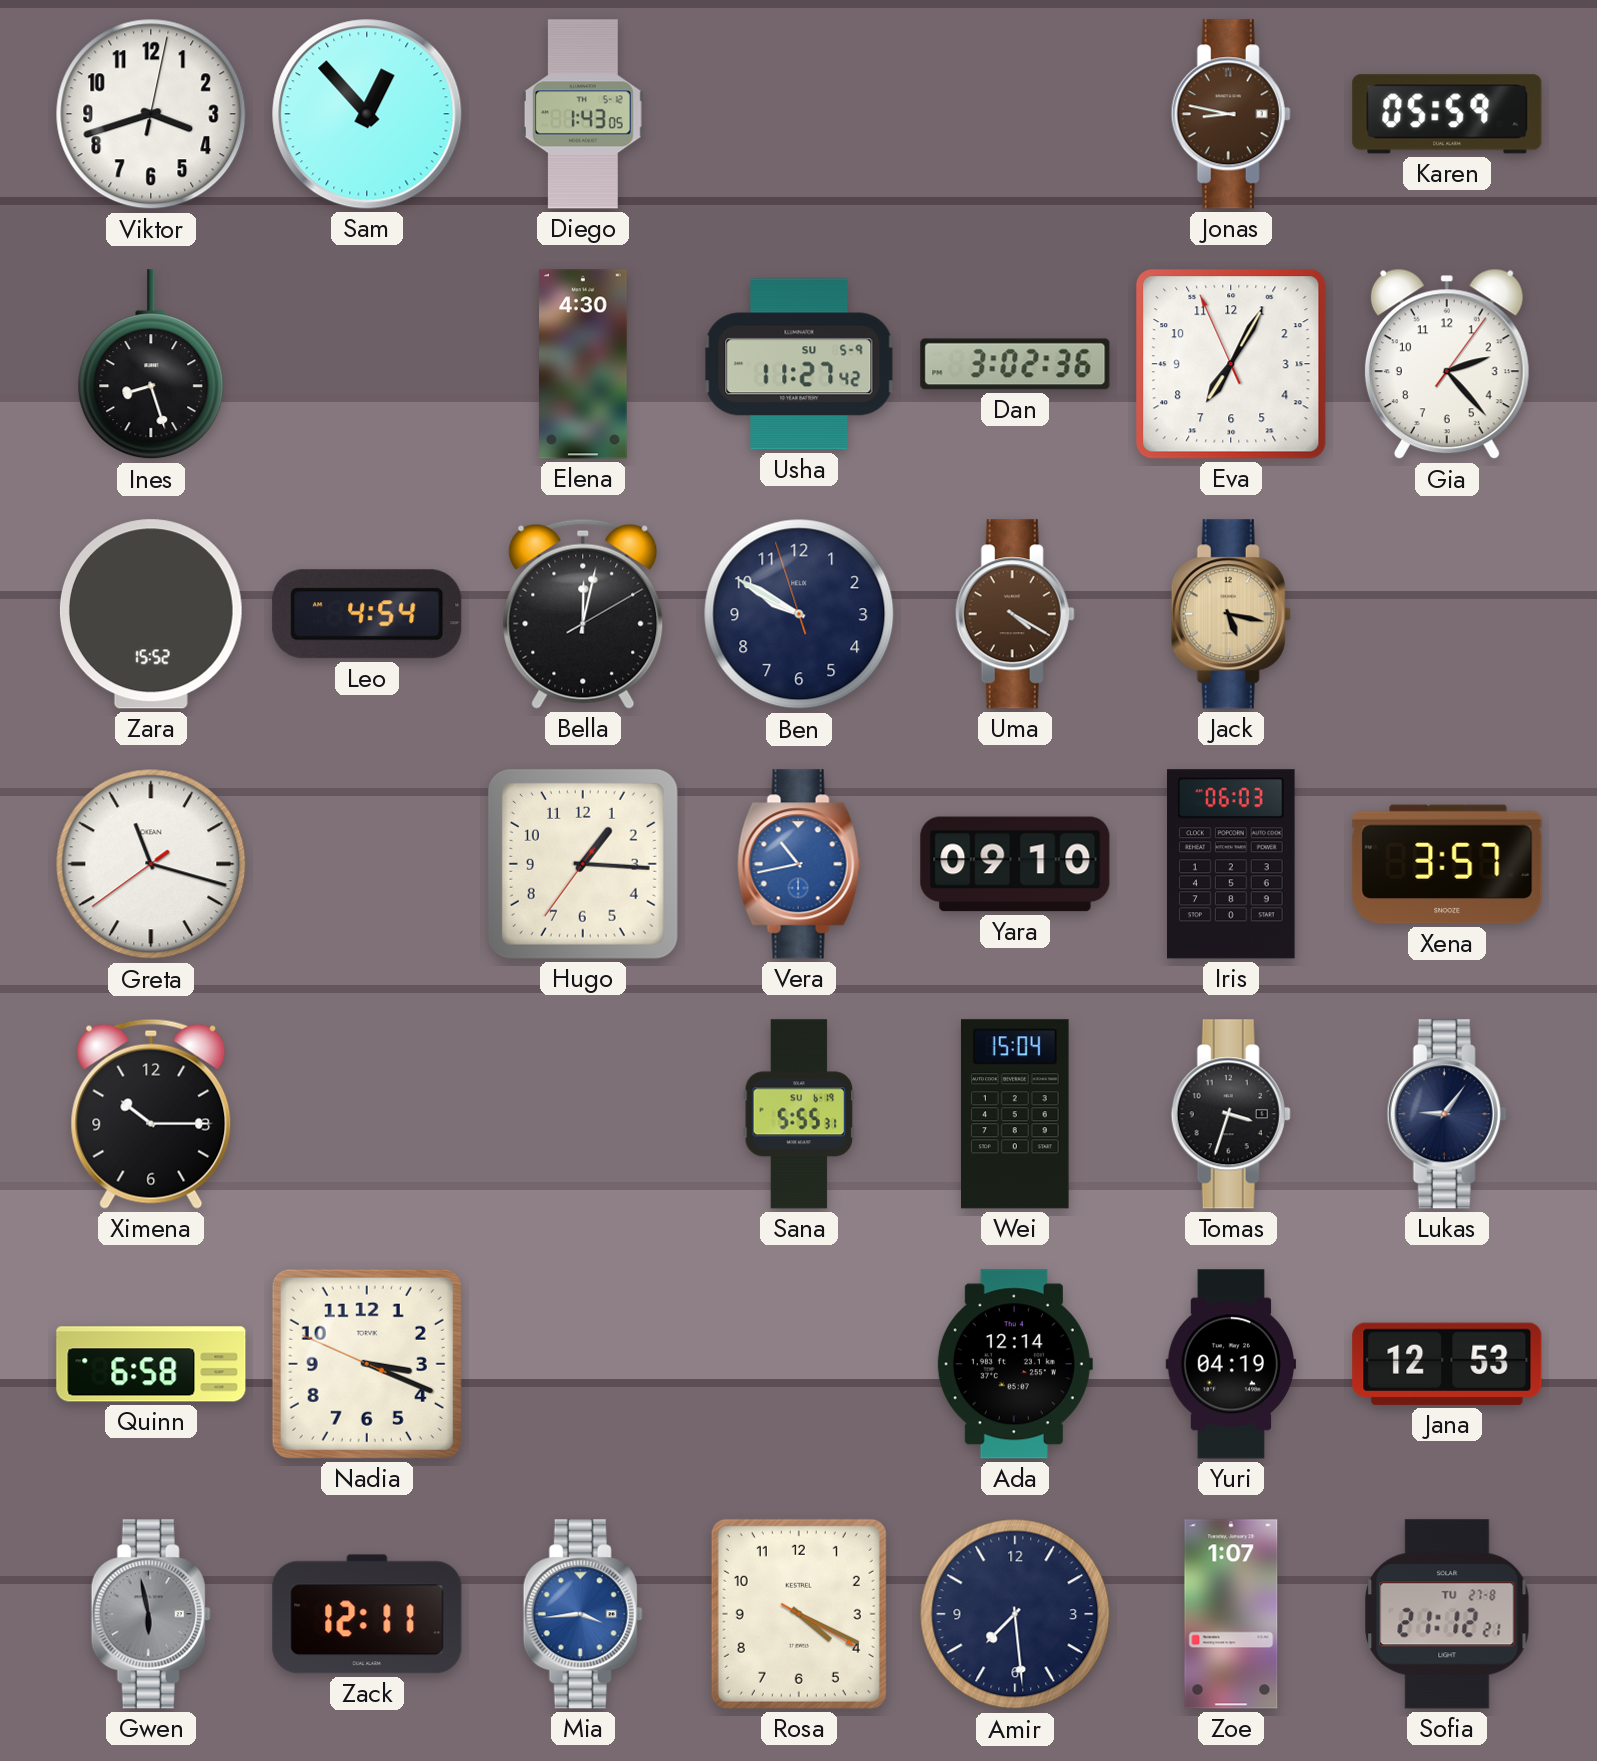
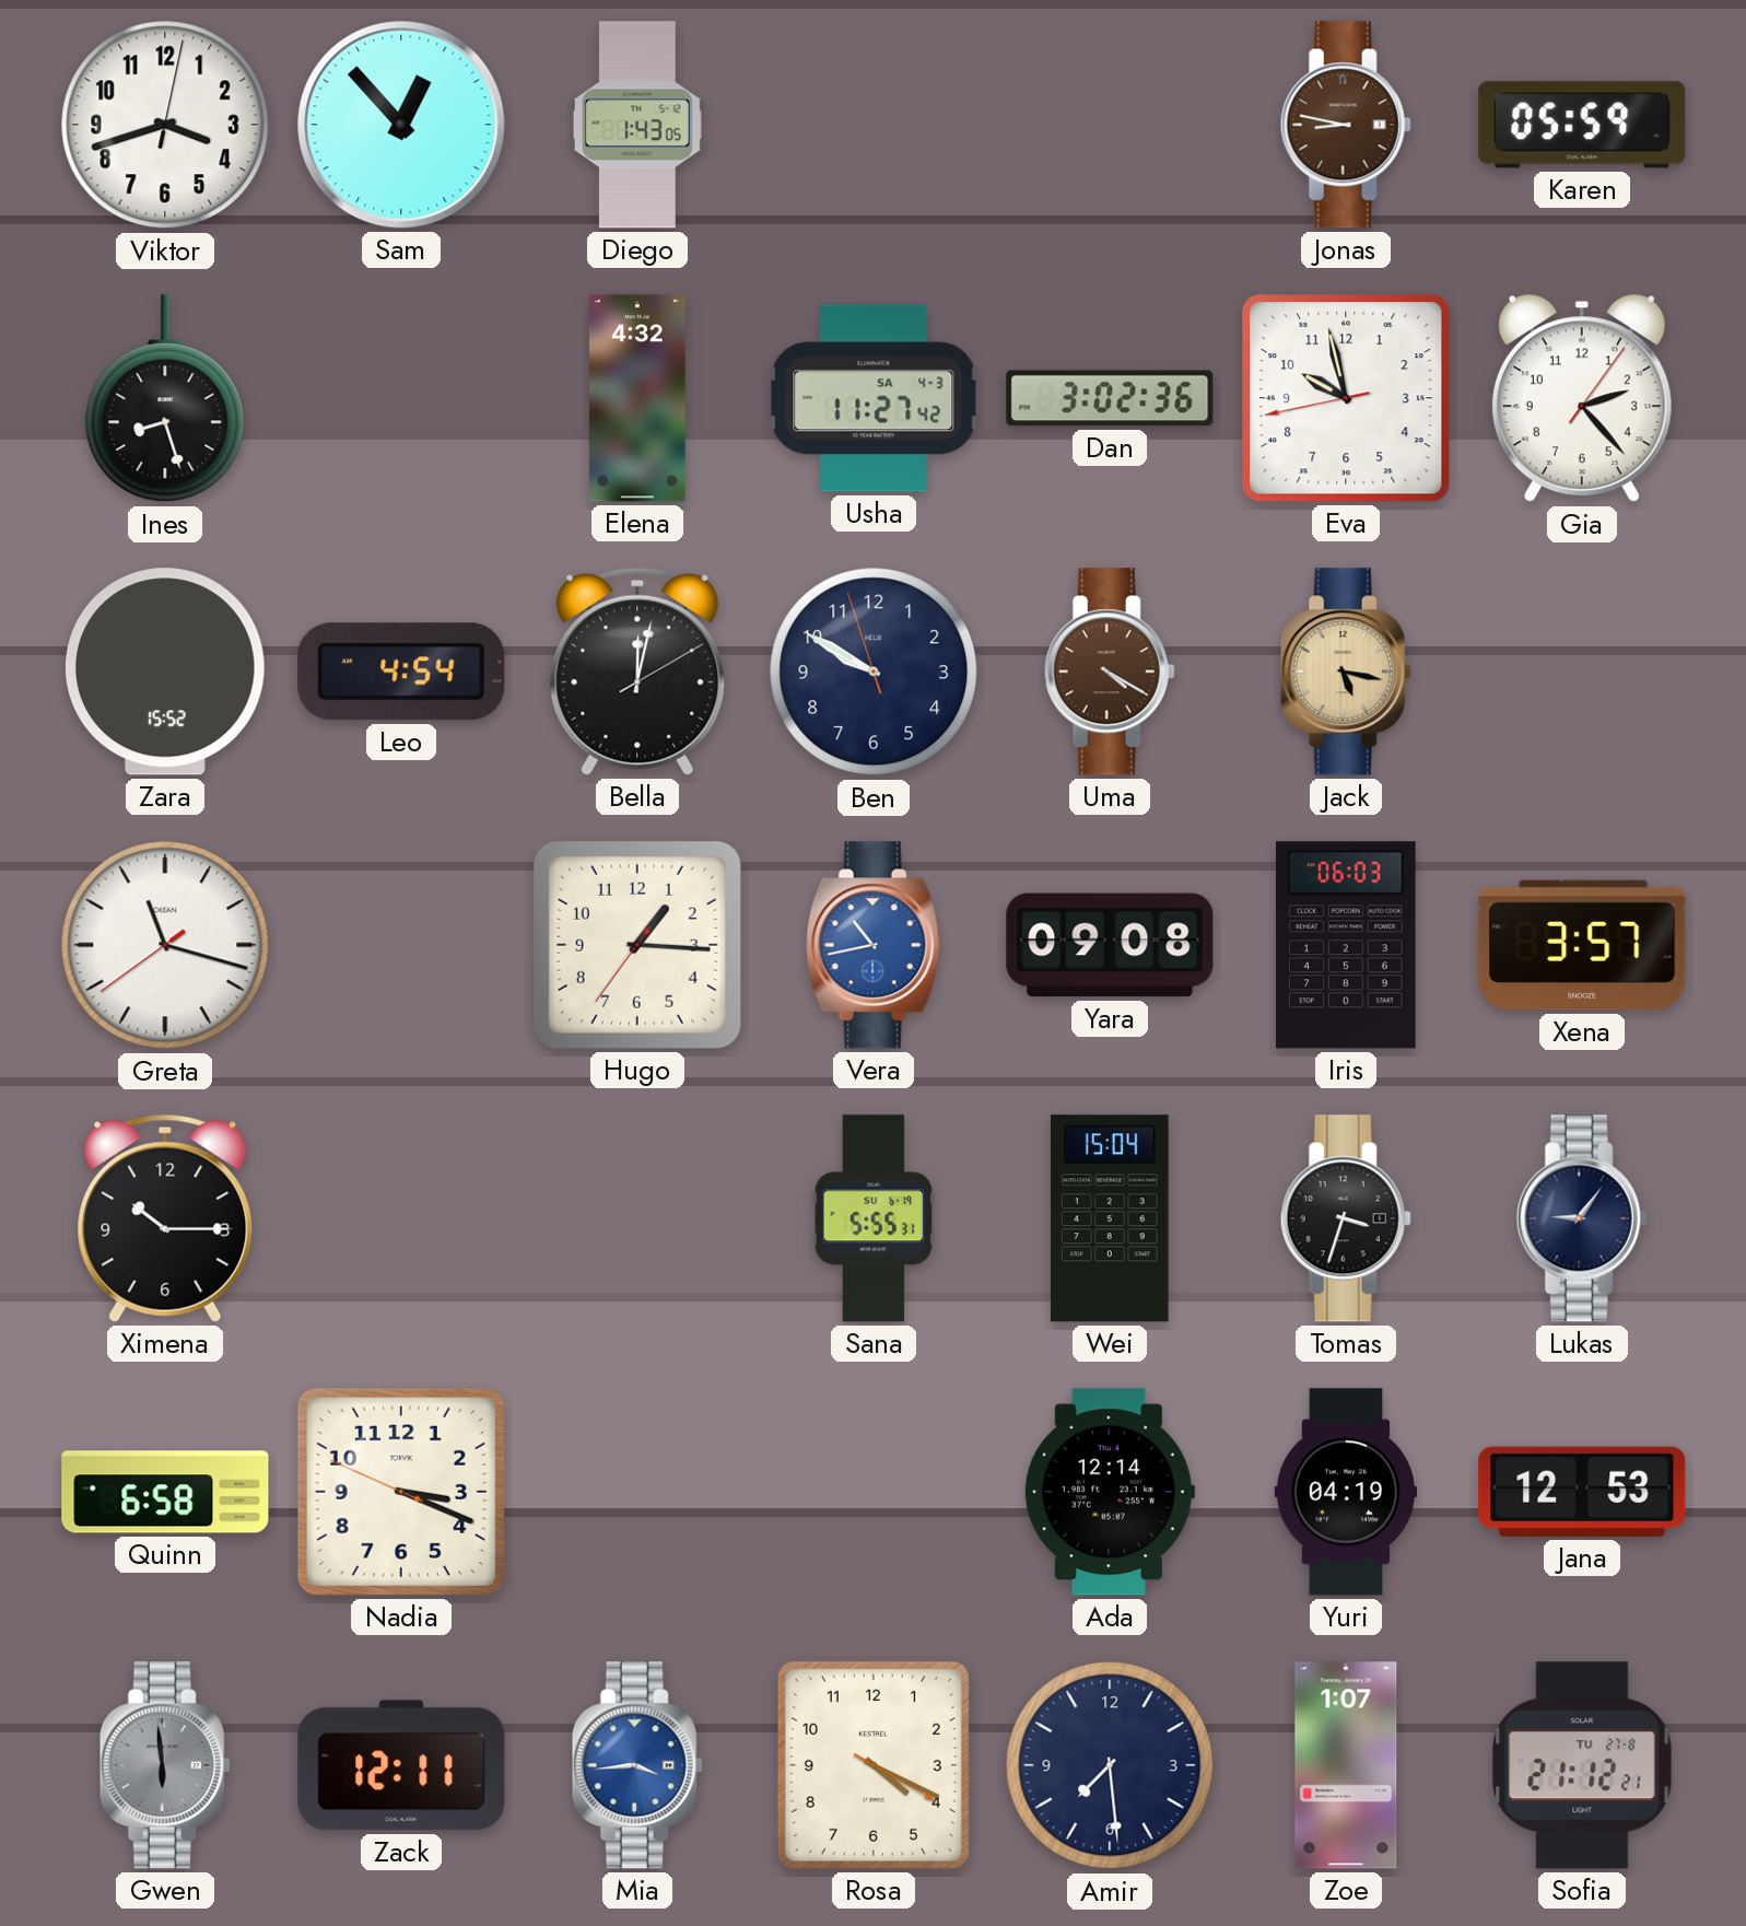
Elena: 4:30 -> 4:32 (638, 398)
Usha date: SU 5-9 -> SA 4-3 (874, 398)
Eva: 7:04 -> 9:57 (1346, 398)
Yara: 09:10 -> 09:08 (1110, 945)
Gwen: 5:58 -> 5:59 (165, 1765)
